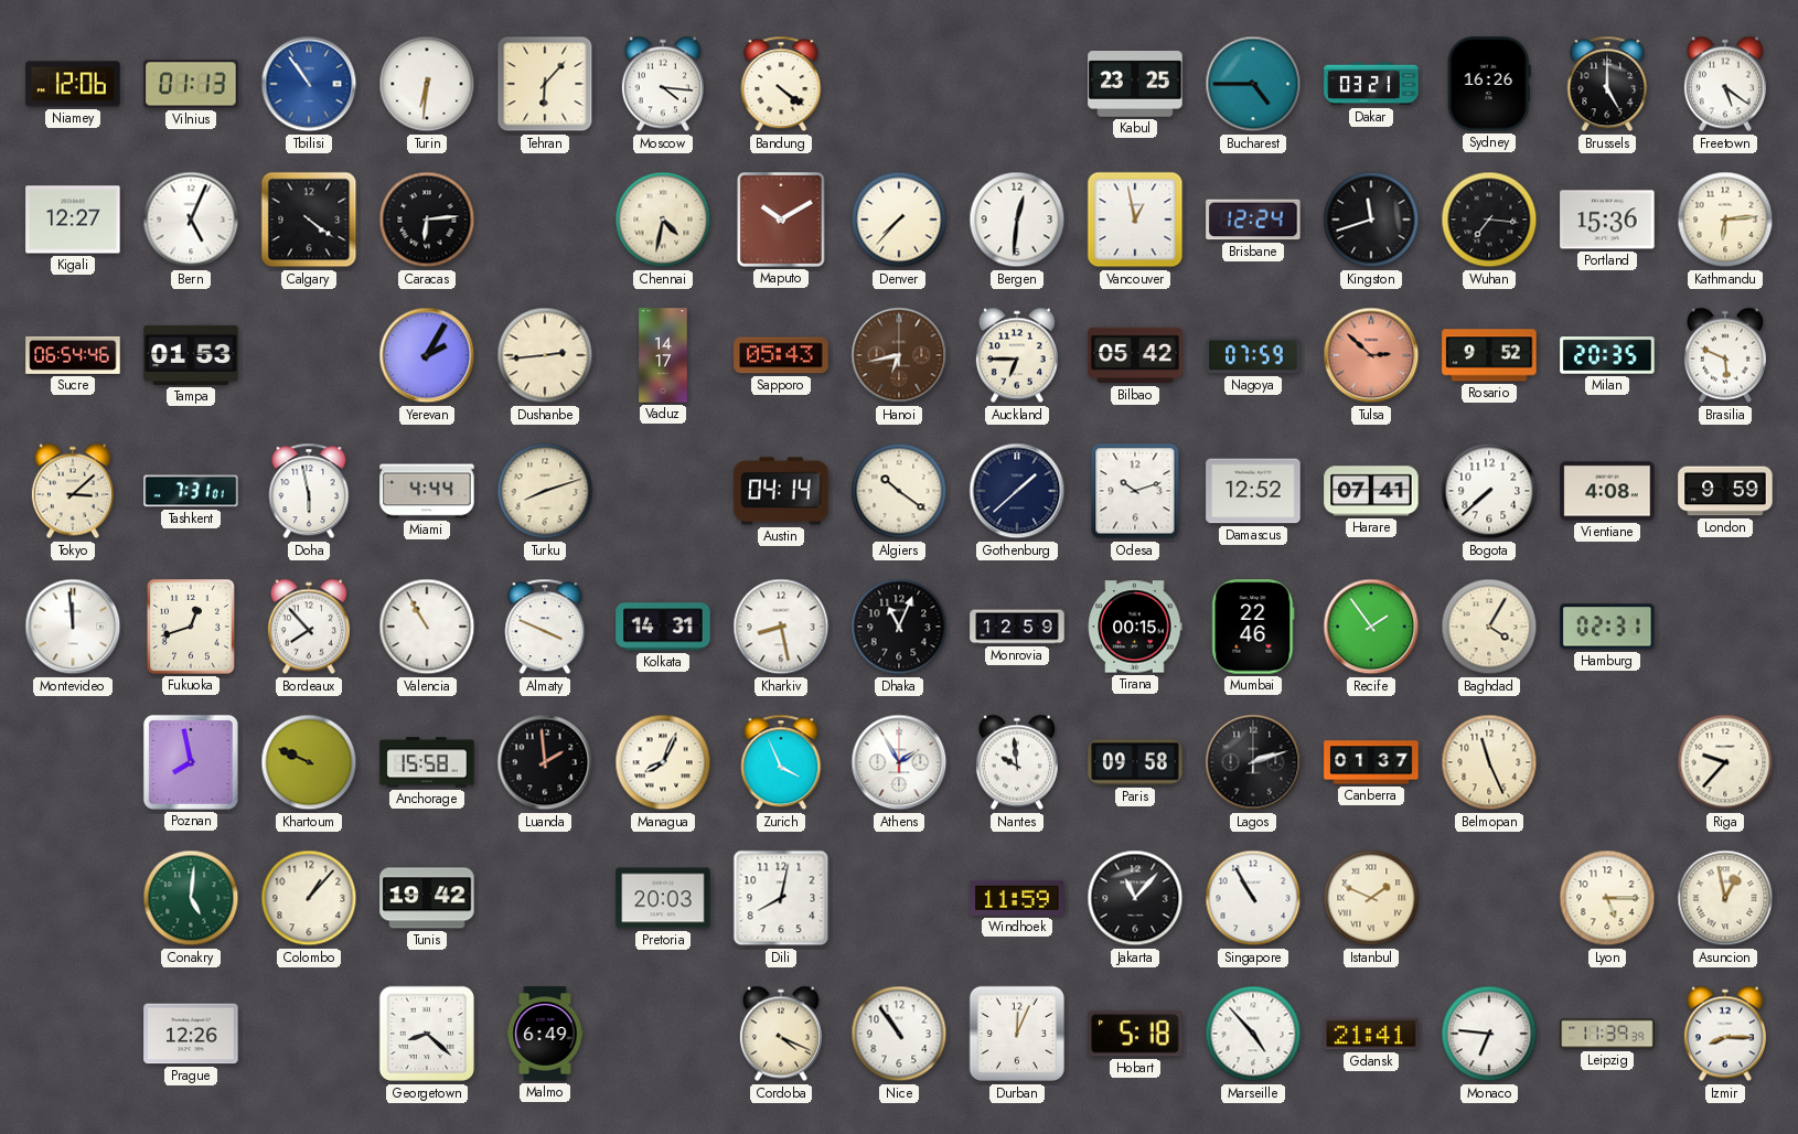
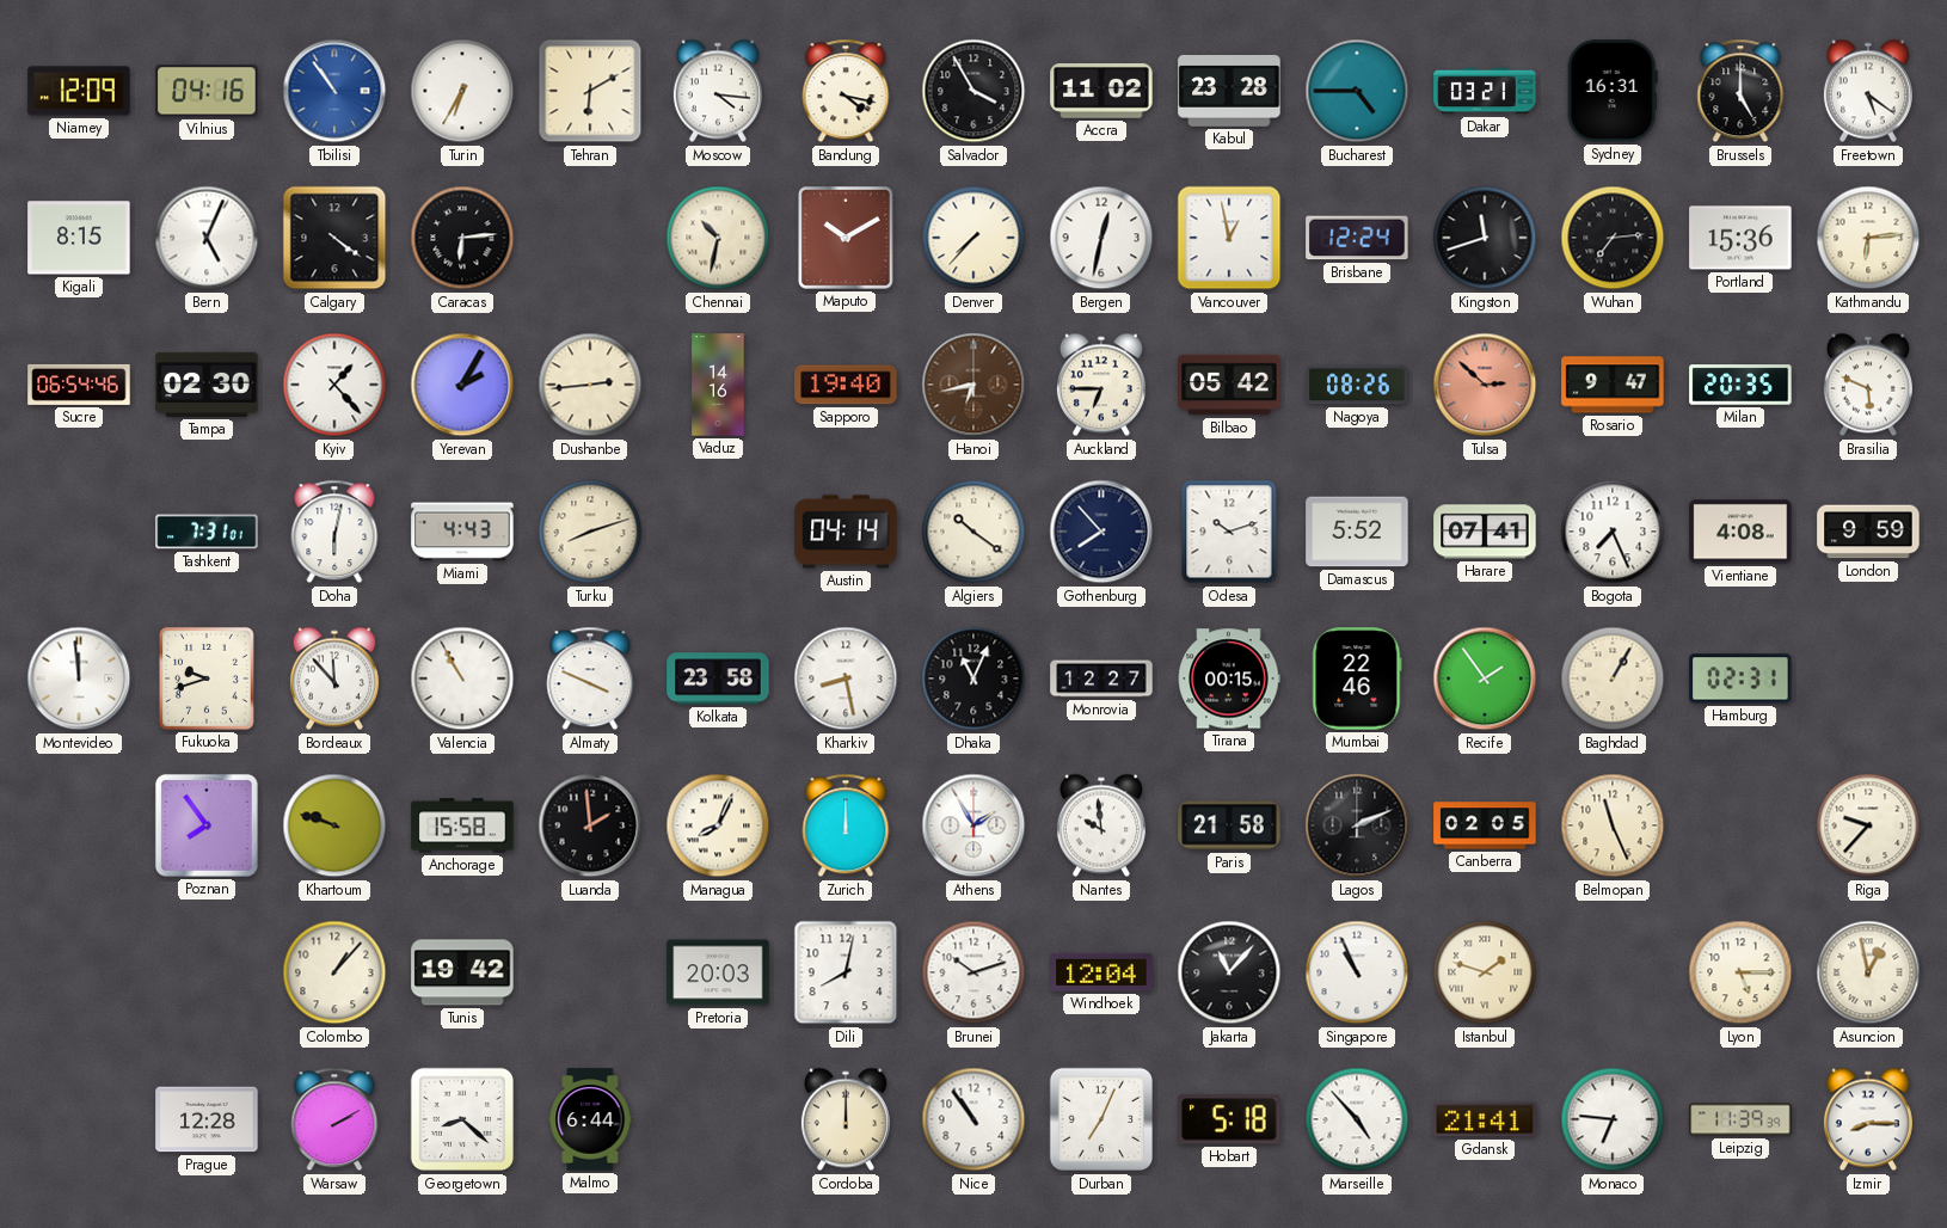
Niamey: 12:06 -> 12:09 (79, 91)
Vilnius: 01:13 -> 04:16 (207, 91)
Turin: 6:31 -> 6:35 (462, 91)
Tehran: 6:07 -> 6:10 (590, 91)
Bandung: 4:21 -> 4:17 (846, 91)
Salvador: none -> 3:55 (973, 91)
Accra: none -> 11:02 (1101, 92)
Kabul: 23:25 -> 23:28 (1229, 92)
Sydney: 16:26 -> 16:31 (1613, 91)
Kigali: 12:27 -> 8:15 (79, 238)
Chennai: 4:32 -> 10:32 (718, 238)
Bergen: 12:31 -> 12:32 (1101, 238)
Wuhan: 7:16 -> 7:14 (1613, 238)
Tampa: 01:53 -> 02:30 (207, 385)
Kyiv: none -> 1:23 (334, 385)
Vaduz: 14:17 -> 14:16 (718, 385)
Sapporo: 05:43 -> 19:40 (846, 385)
Nagoya: 07:59 -> 08:26 (1357, 385)
Rosario: 9:52 -> 9:47 (1613, 385)
Tokyo: 3:08 -> none (73, 491)
Doha: 5:58 -> 6:02 (334, 532)
Miami: 4:44 -> 4:43 (462, 532)
Gothenburg: 1:38 -> 7:53 (1101, 532)
Damascus: 12:52 -> 5:52 (1357, 532)
Bogota: 7:38 -> 7:26 (1613, 532)
Fukuoka: 12:42 -> 9:42 (207, 679)
Bordeaux: 7:53 -> 11:53 (334, 679)
Kolkata: 14:31 -> 23:58 (718, 679)
Monrovia: 12:59 -> 12:27 (1101, 679)
Baghdad: 4:05 -> 1:05 (1613, 679)
Poznan: 7:58 -> 7:54 (207, 825)
Khartoum: 9:49 -> 9:48 (334, 825)
Zurich: 3:56 -> 12:00 (846, 825)
Paris: 09:58 -> 21:58 (1229, 825)
Lagos: 2:12 -> 2:11 (1357, 825)
Canberra: 01:37 -> 02:05 (1485, 825)
Conakry: 5:01 -> none (191, 898)
Brunei: none -> 10:12 (973, 972)
Windhoek: 11:59 -> 12:04 (1101, 972)
Singapore: 10:55 -> 10:56 (1357, 972)
Istanbul: 1:49 -> 1:48 (1485, 972)
Prague: 12:26 -> 12:28 (207, 1119)
Warsaw: none -> 2:10 (334, 1119)
Malmo: 6:49 -> 6:44 (590, 1119)
Cordoba: 4:19 -> 12:00 (846, 1119)
Durban: 12:04 -> 7:04 (1101, 1119)
